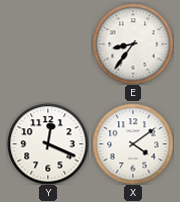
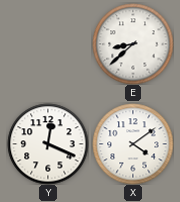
E: 8:36 -> 8:38 (133, 44)
